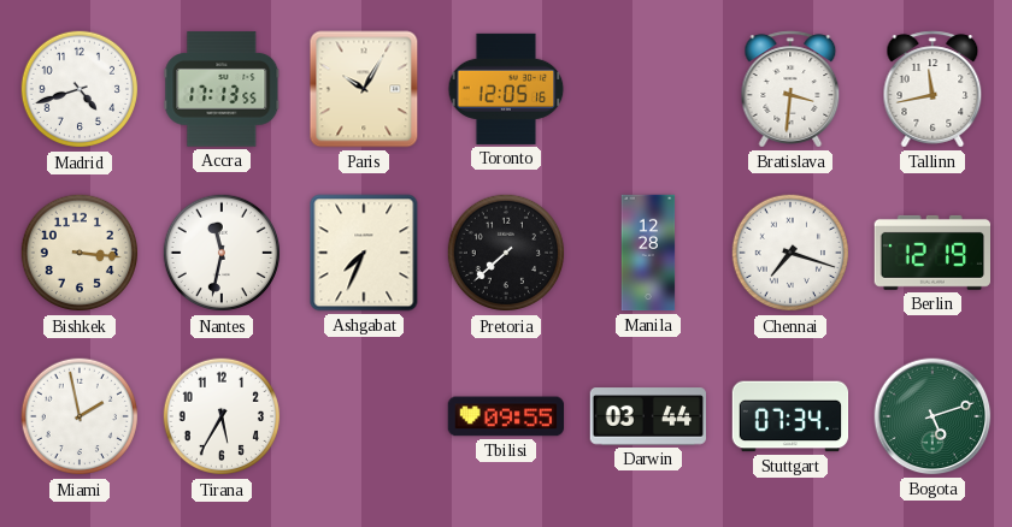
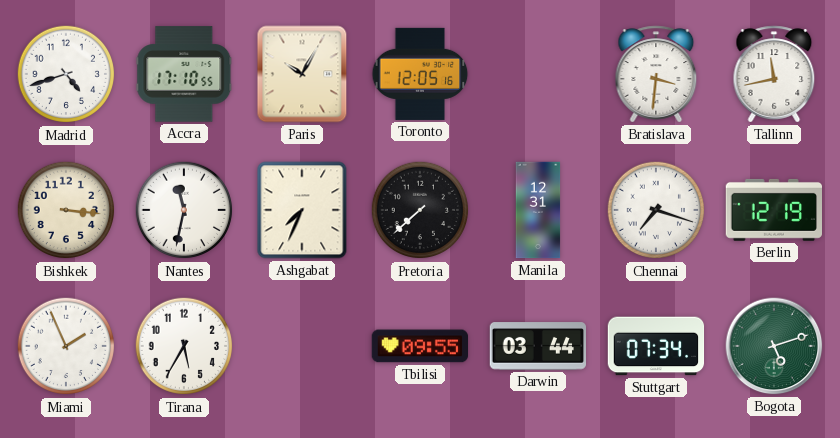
Accra: 17:13 -> 17:10 (184, 74)
Manila: 12:28 -> 12:31 (538, 210)
Miami: 1:58 -> 1:56 (66, 346)
